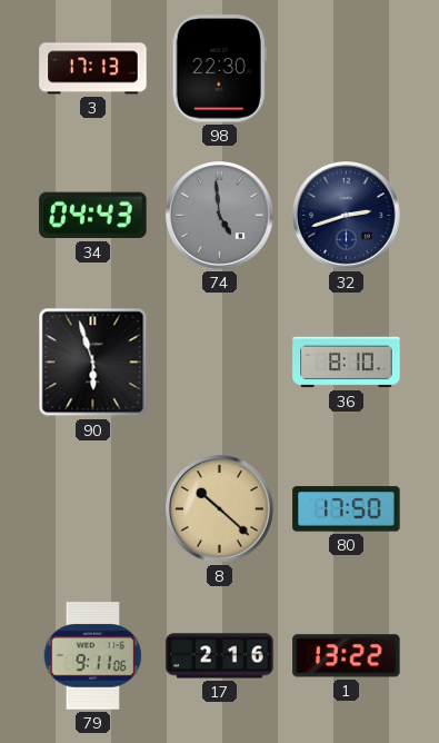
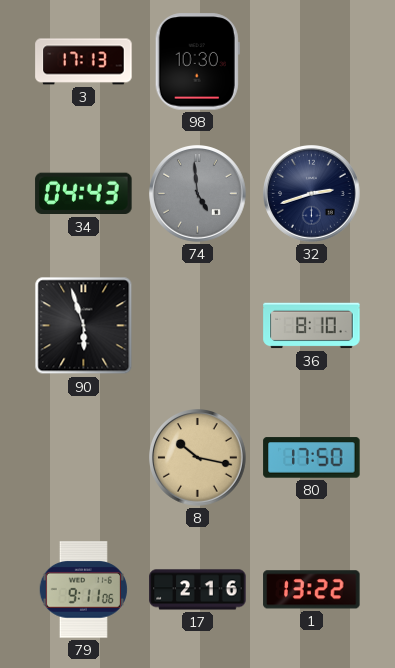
98: 22:30 -> 10:30 (197, 62)
8: 10:22 -> 10:17 (198, 458)
